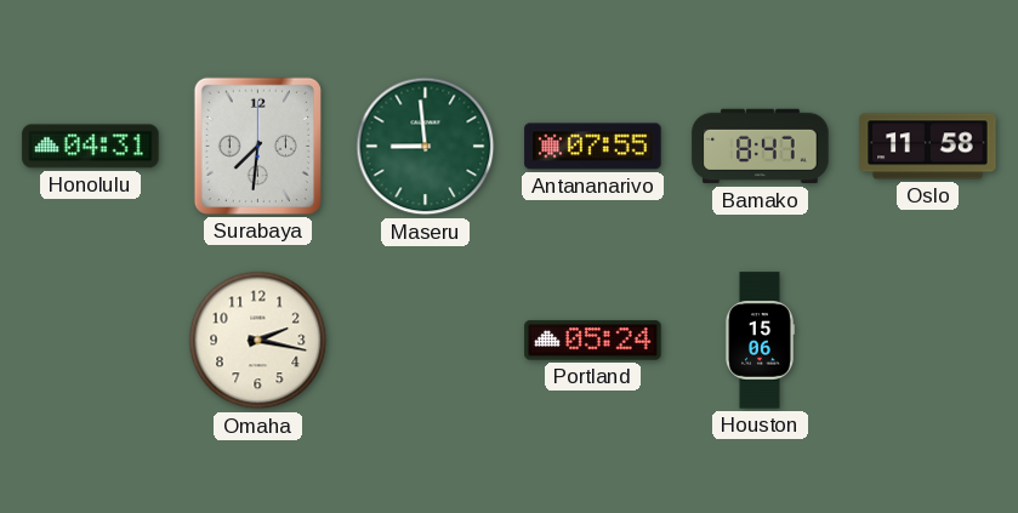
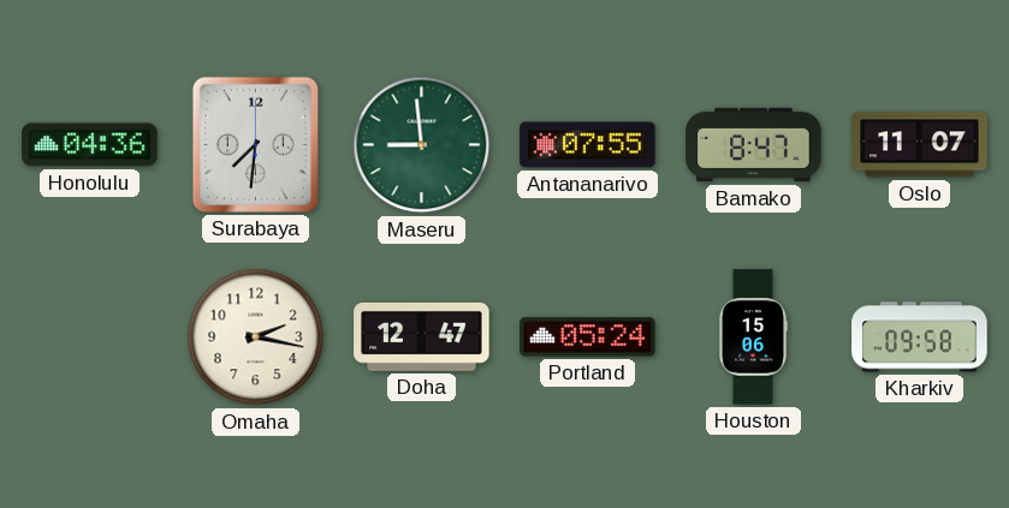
Honolulu: 04:31 -> 04:36 (90, 145)
Oslo: 11:58 -> 11:07 (920, 145)
Doha: none -> 12:47 (422, 336)
Kharkiv: none -> 09:58 (920, 337)
